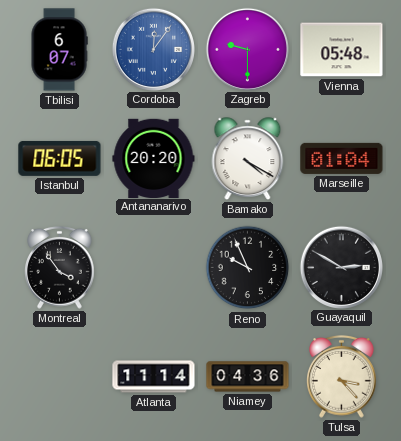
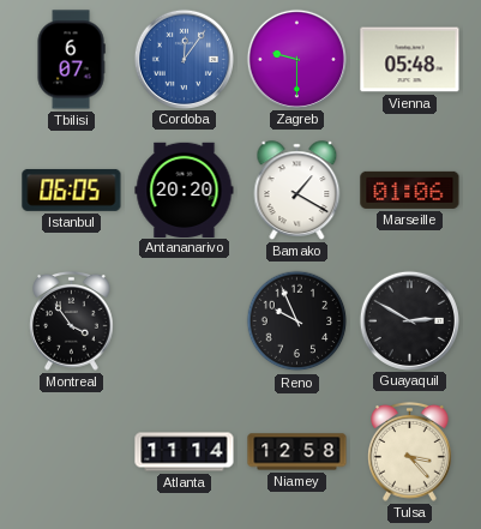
Bamako: 4:20 -> 1:20 (297, 191)
Marseille: 01:04 -> 01:06 (410, 190)
Niamey: 04:36 -> 12:58 (297, 452)
